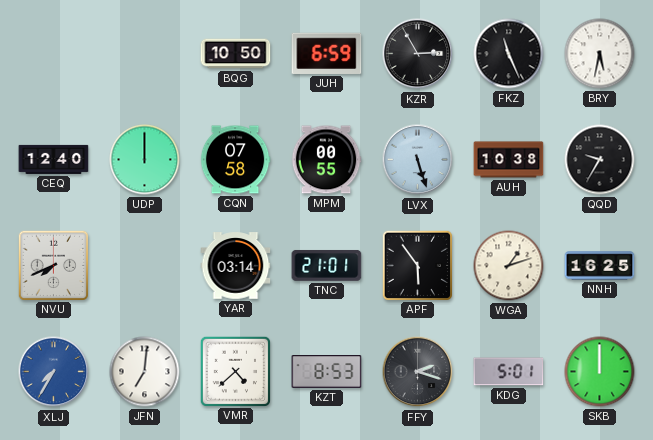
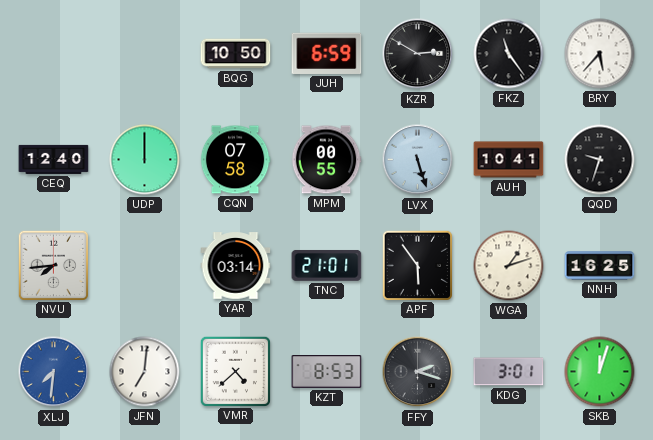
KZR: 2:55 -> 2:50 (418, 54)
FKZ: 11:26 -> 11:24 (509, 54)
BRY: 5:32 -> 5:37 (600, 54)
AUH: 10:38 -> 10:41 (509, 160)
QQD: 9:35 -> 9:33 (600, 160)
NVU: 7:41 -> 7:44 (53, 265)
XLJ: 7:35 -> 7:31 (54, 372)
KDG: 5:01 -> 3:01 (509, 372)
SKB: 12:00 -> 12:03 (600, 372)
